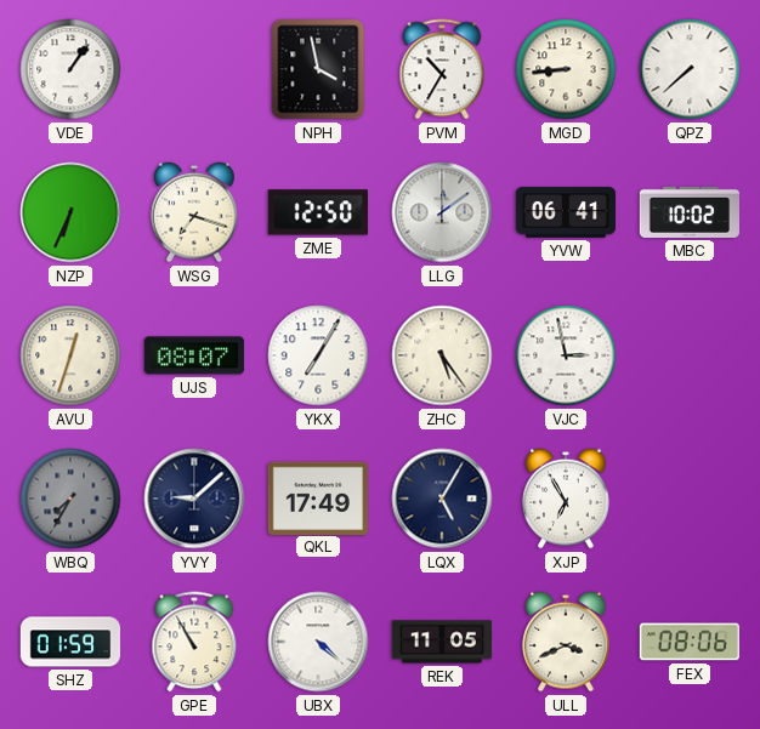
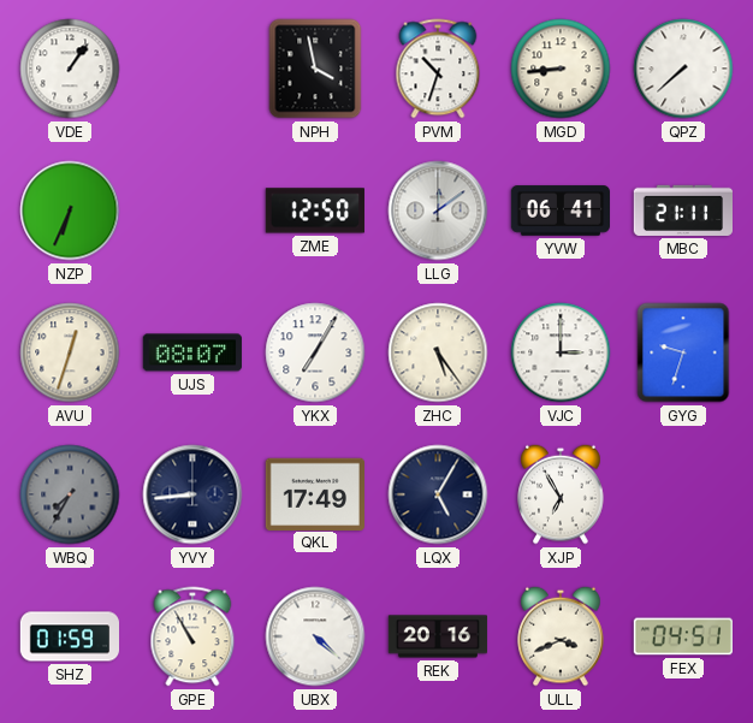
PVM: 10:35 -> 10:33 (438, 69)
WSG: 7:18 -> none (194, 212)
MBC: 10:02 -> 21:11 (682, 211)
VJC: 2:58 -> 3:00 (561, 352)
GYG: none -> 9:33 (683, 352)
YVY: 9:08 -> 8:44 (192, 494)
REK: 11:05 -> 20:16 (438, 636)
FEX: 08:06 -> 04:51 (682, 636)
